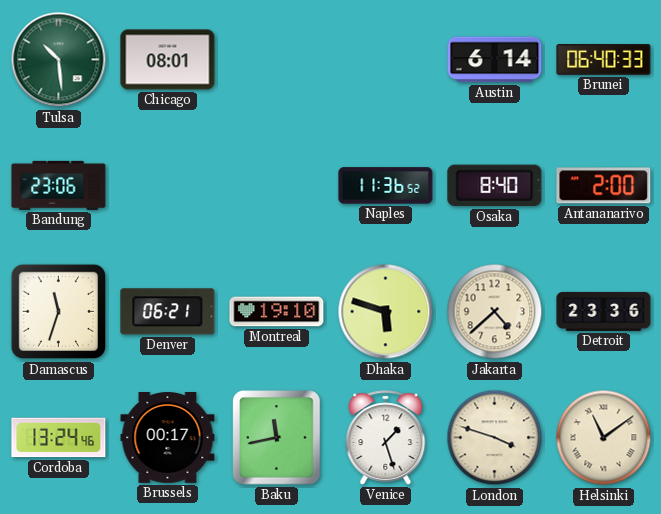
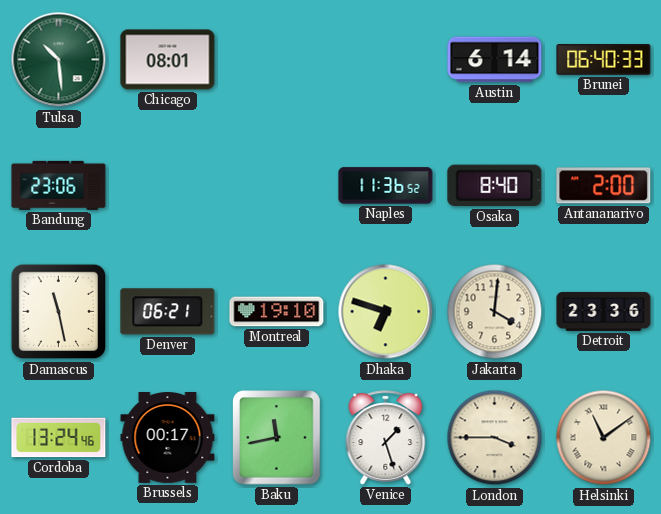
Damascus: 11:33 -> 11:28 (59, 312)
Dhaka: 5:48 -> 6:48 (386, 312)
Jakarta: 4:38 -> 4:01 (495, 312)
London: 3:48 -> 3:45 (495, 438)
